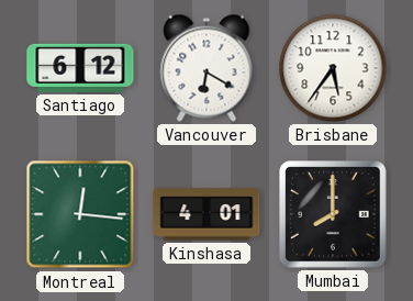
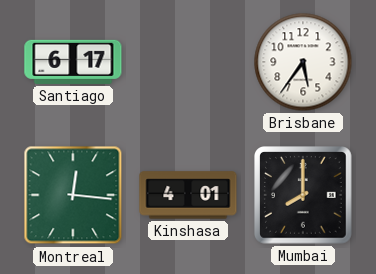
Santiago: 6:12 -> 6:17 (73, 62)
Vancouver: 6:20 -> none (206, 68)
